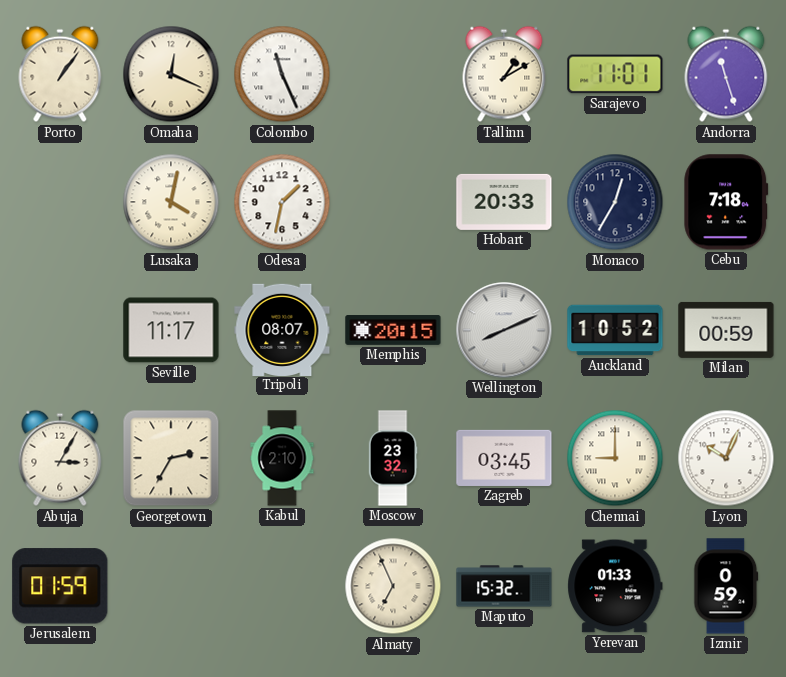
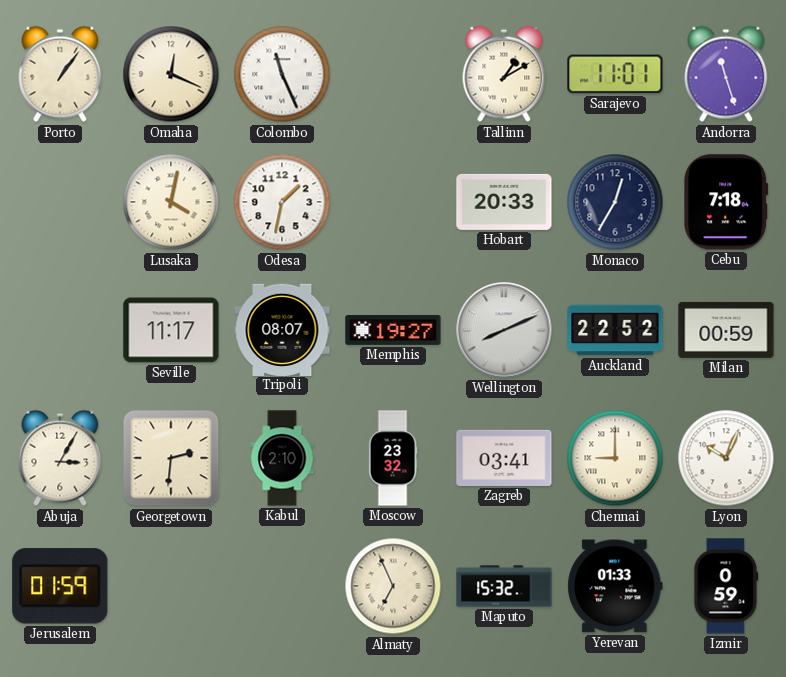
Memphis: 20:15 -> 19:27 (393, 331)
Auckland: 10:52 -> 22:52 (615, 330)
Georgetown: 2:35 -> 2:31 (171, 458)
Zagreb: 03:45 -> 03:41 (504, 458)
